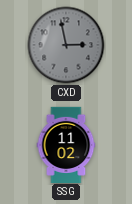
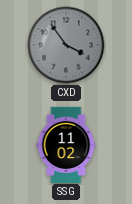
CXD: 2:58 -> 3:54 (66, 45)
